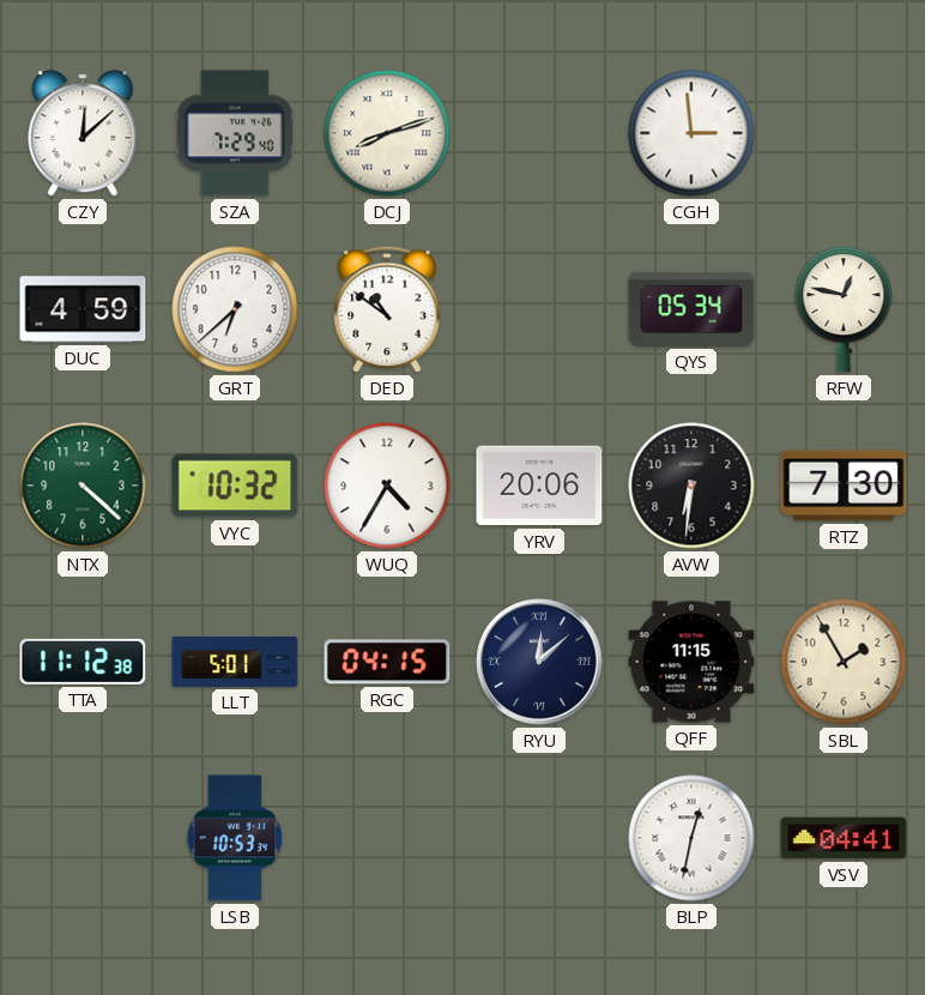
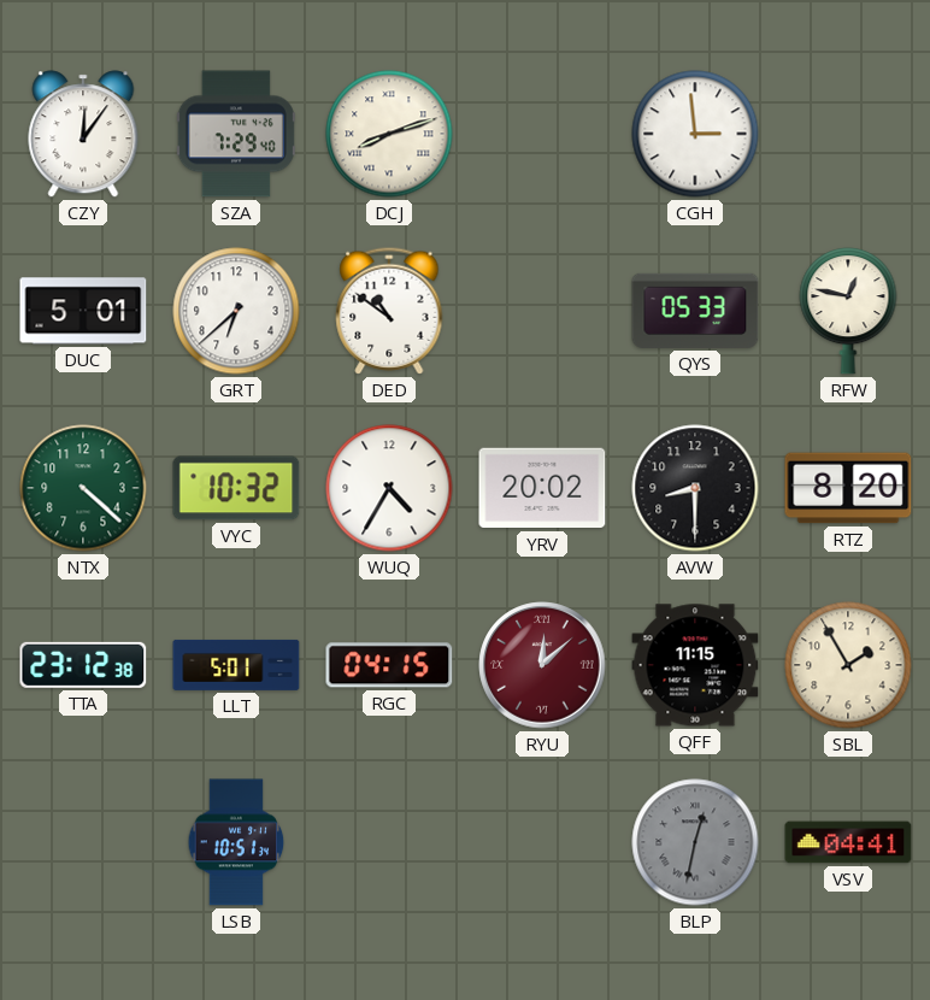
CZY: 12:08 -> 12:06 (83, 134)
DUC: 4:59 -> 5:01 (83, 311)
QYS: 05:34 -> 05:33 (695, 311)
YRV: 20:06 -> 20:02 (542, 488)
AVW: 6:31 -> 8:30 (695, 488)
RTZ: 7:30 -> 8:20 (848, 488)
TTA: 11:12 -> 23:12 (83, 665)
RYU dial: navy -> burgundy (542, 665)
LSB: 10:53 -> 10:51 (236, 842)
BLP dial: white -> grey (695, 842)
